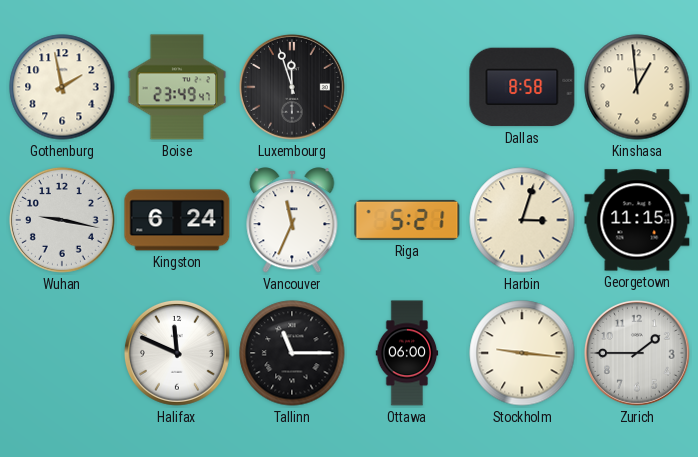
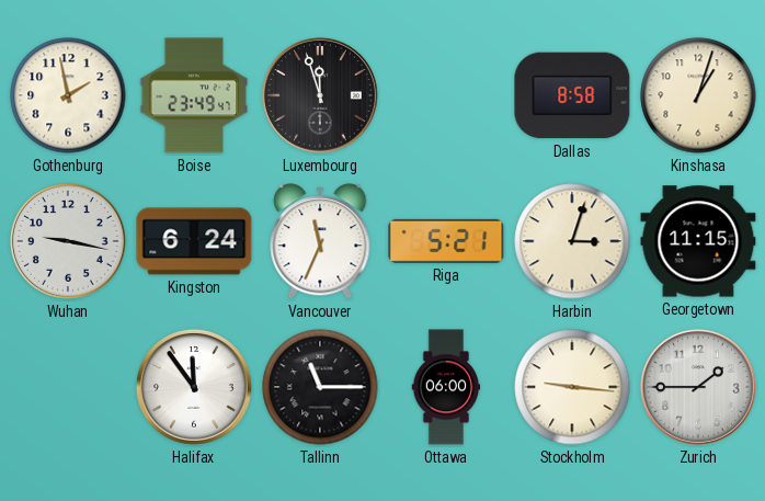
Kinshasa: 12:59 -> 1:03 (698, 95)
Halifax: 11:49 -> 11:54 (194, 387)
